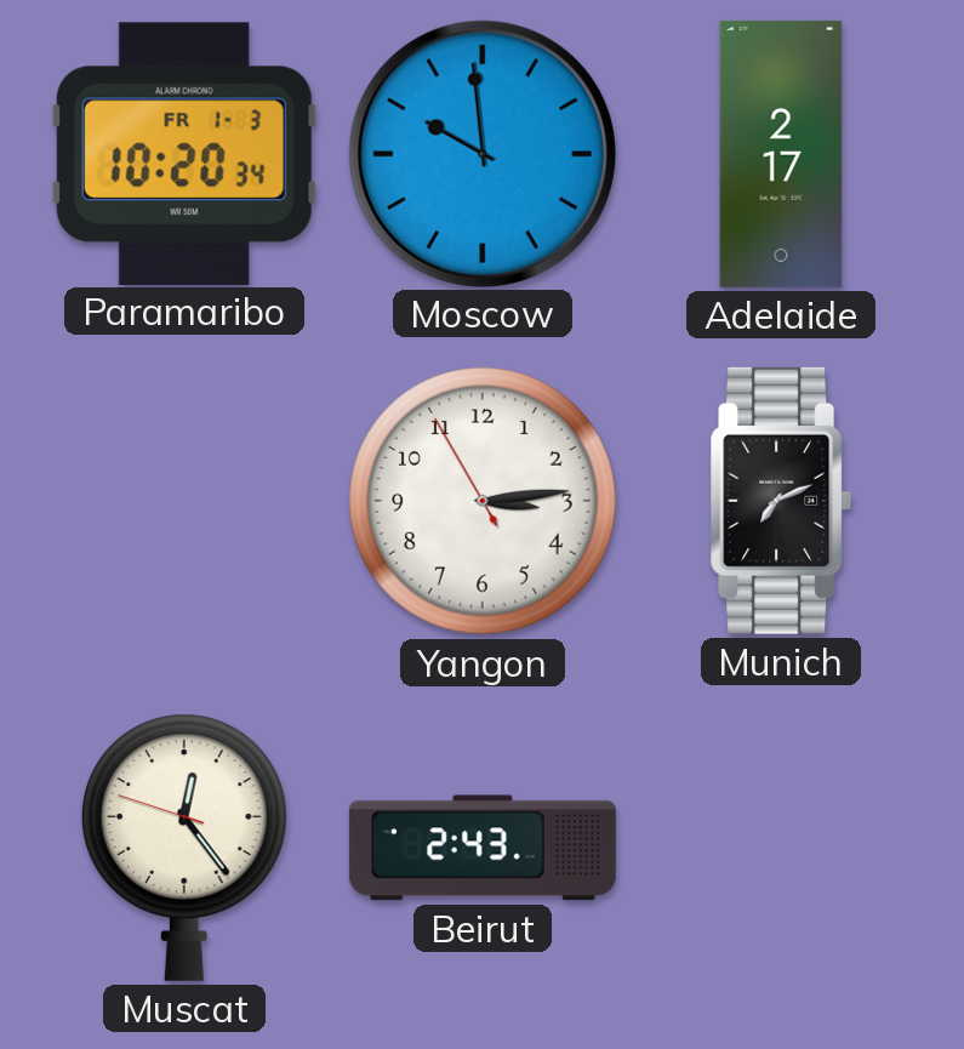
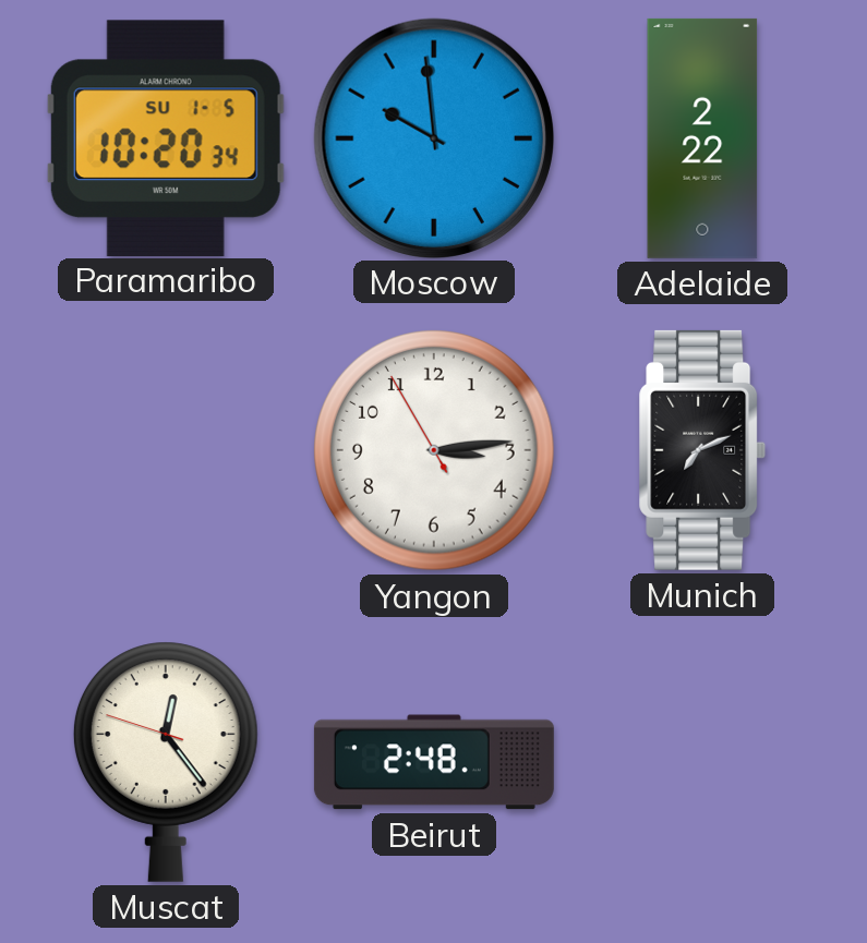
Paramaribo date: FR 1-3 -> SU 1-5 (166, 137)
Adelaide: 2:17 -> 2:22 (702, 138)
Beirut: 2:43 -> 2:48 (434, 762)
